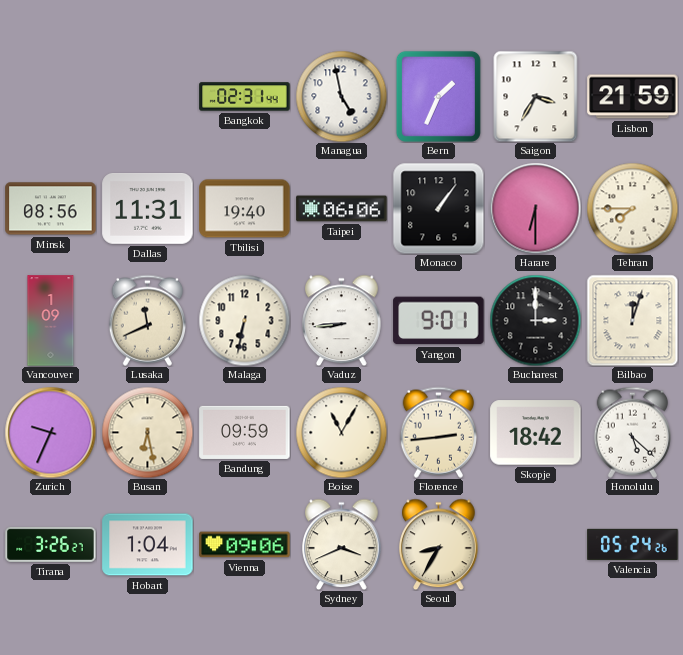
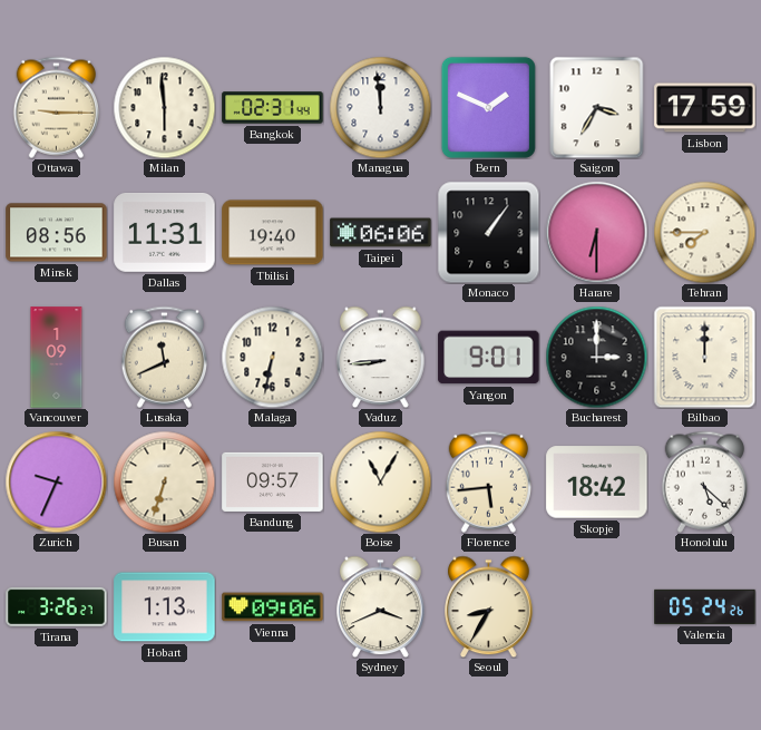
Ottawa: none -> 9:15 (56, 107)
Milan: none -> 5:59 (164, 107)
Managua: 4:58 -> 11:59 (380, 107)
Bern: 1:34 -> 1:49 (488, 107)
Lisbon: 21:59 -> 17:59 (705, 108)
Bilbao: 12:03 -> 12:00 (704, 357)
Busan: 6:28 -> 6:33 (164, 481)
Bandung: 09:59 -> 09:57 (273, 481)
Florence: 2:44 -> 5:44 (488, 481)
Hobart: 1:04 -> 1:13 (165, 607)
